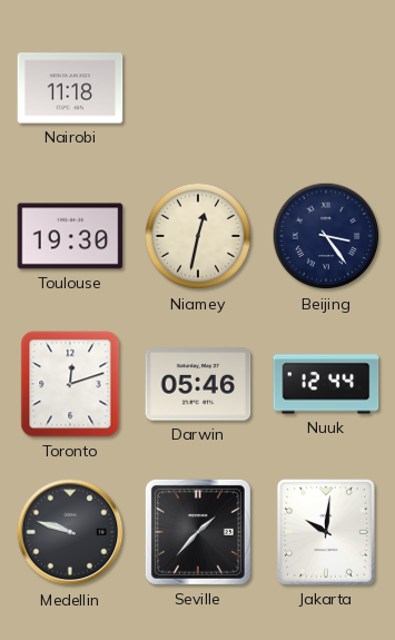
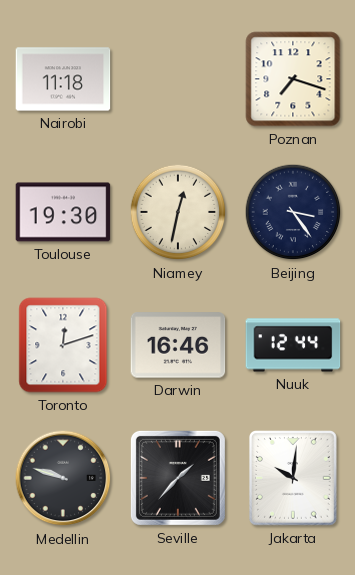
Poznan: none -> 7:18 (293, 79)
Darwin: 05:46 -> 16:46 (178, 345)
